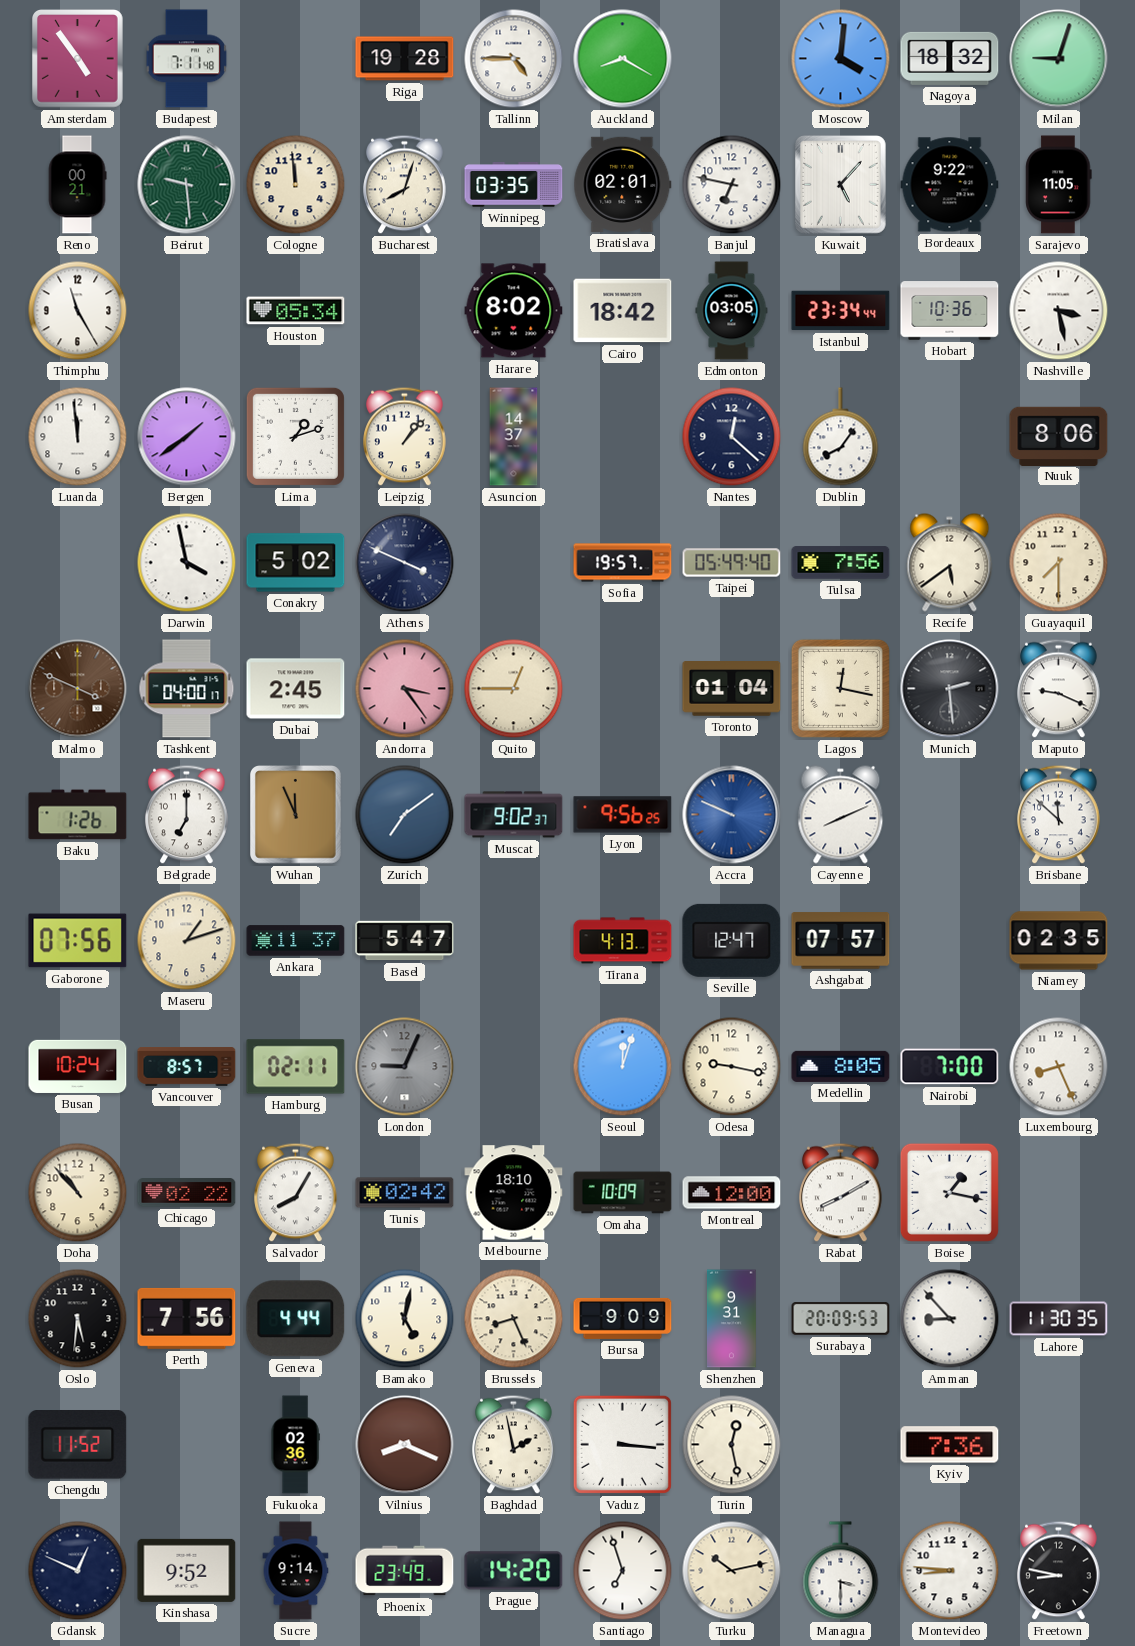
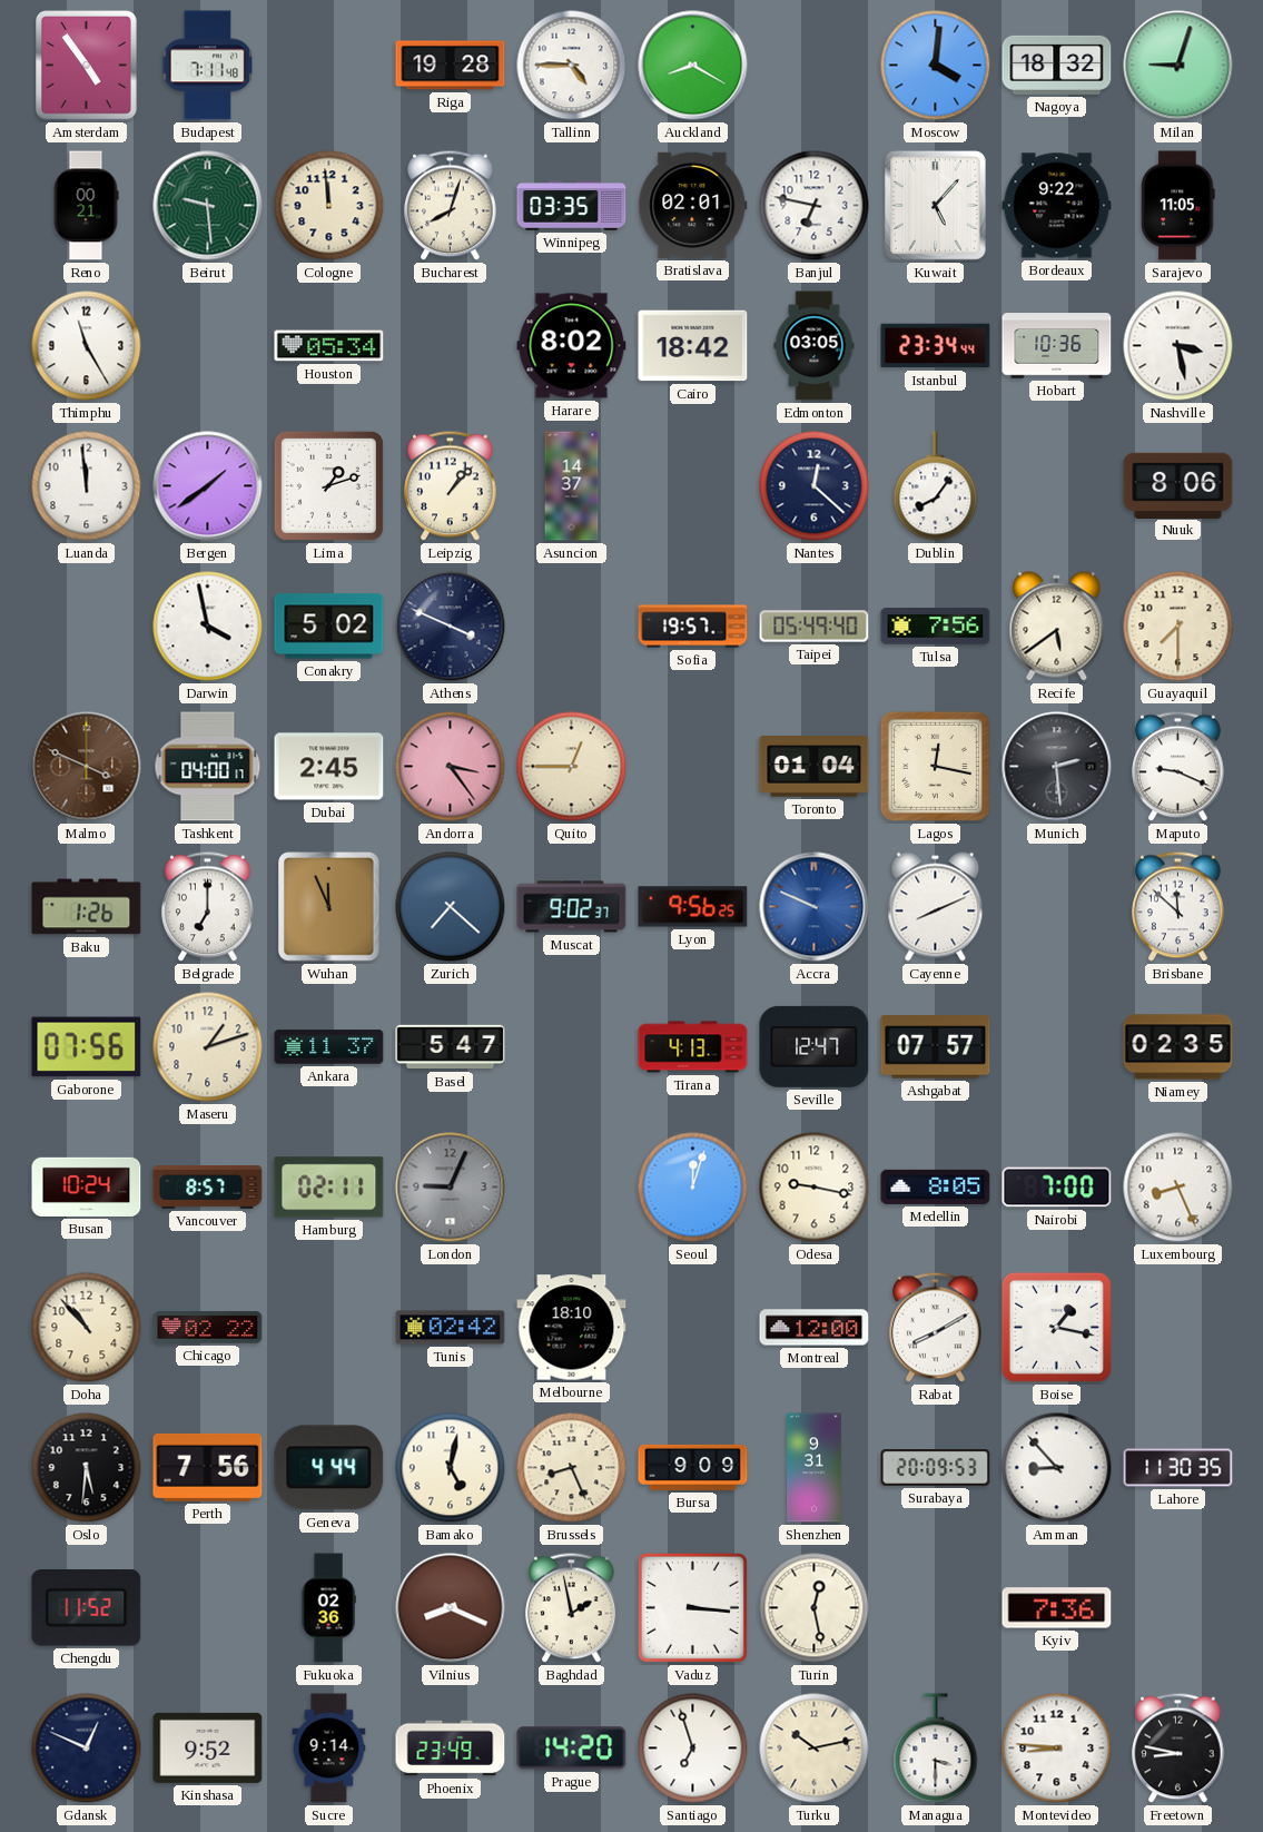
Zurich: 7:09 -> 7:22 (451, 907)
Salvador: 8:05 -> none (296, 1193)
Omaha: 10:09 -> none (623, 1193)
